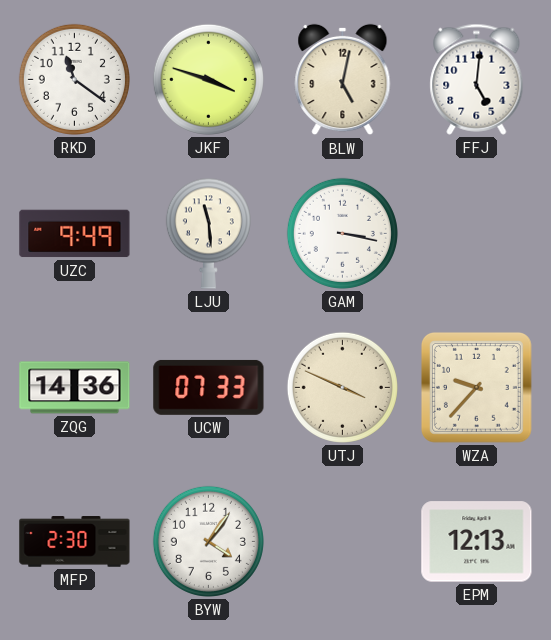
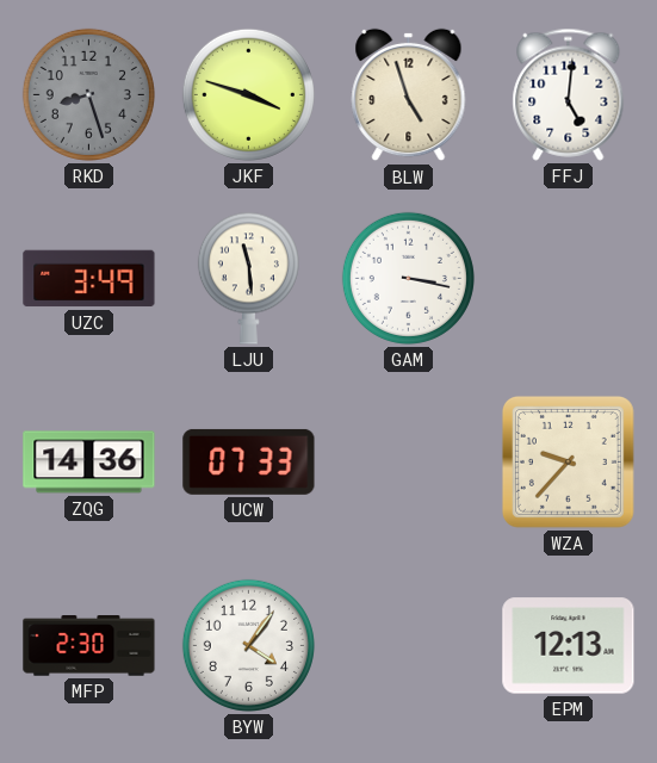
RKD: 11:21 -> 8:27 (88, 94)
RKD dial: white -> grey (88, 94)
BLW: 5:02 -> 4:57 (409, 95)
UZC: 9:49 -> 3:49 (89, 279)
UTJ: 3:49 -> none (342, 387)
